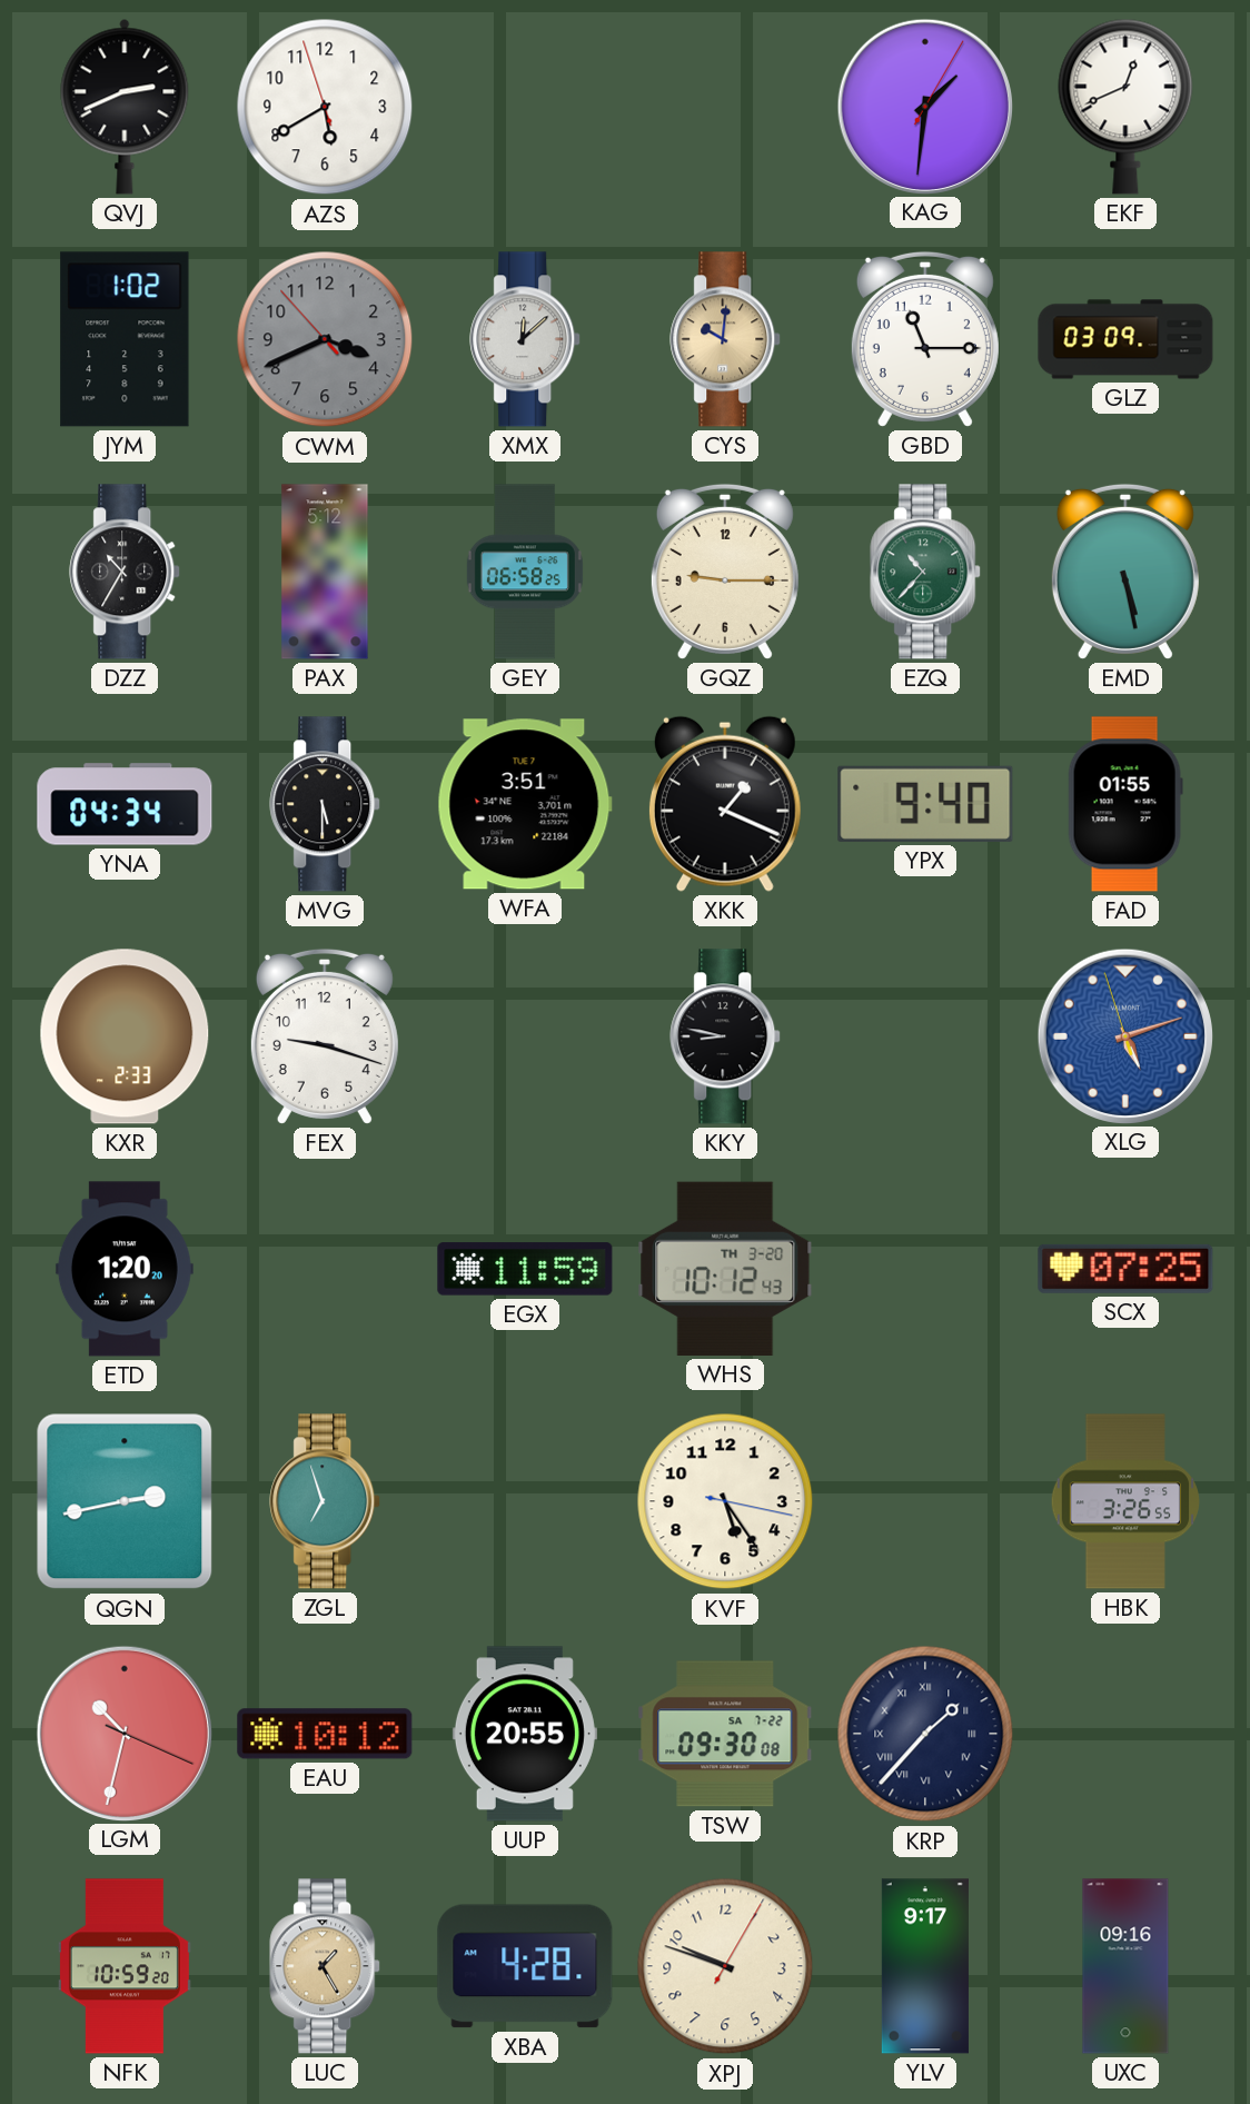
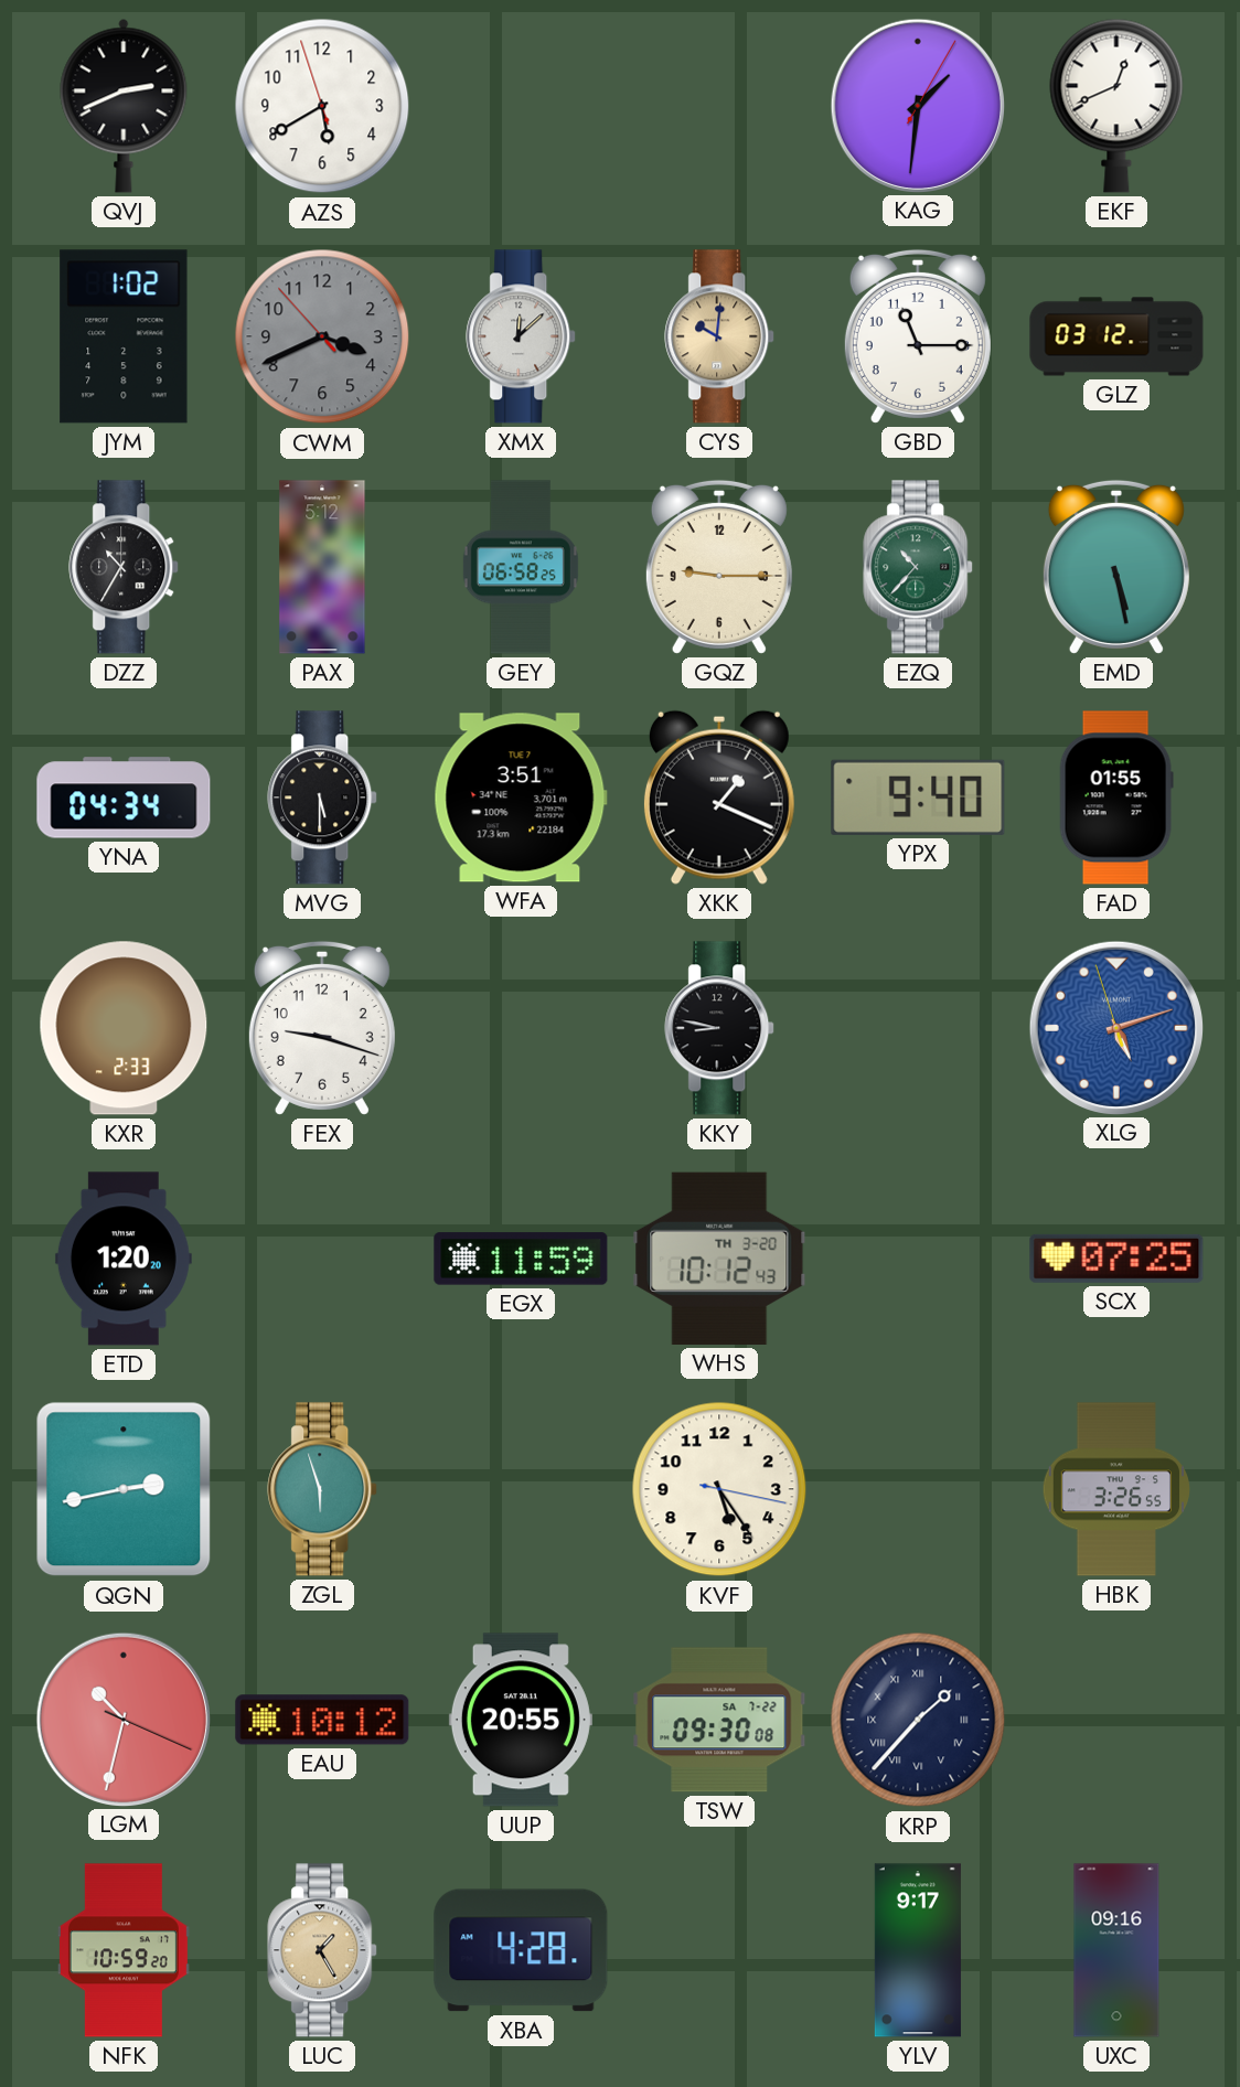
GLZ: 03:09 -> 03:12 (1116, 336)
ZGL: 6:57 -> 5:57 (323, 1489)
XPJ: 9:48 -> none (725, 1966)
